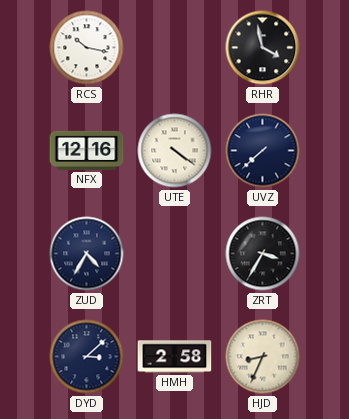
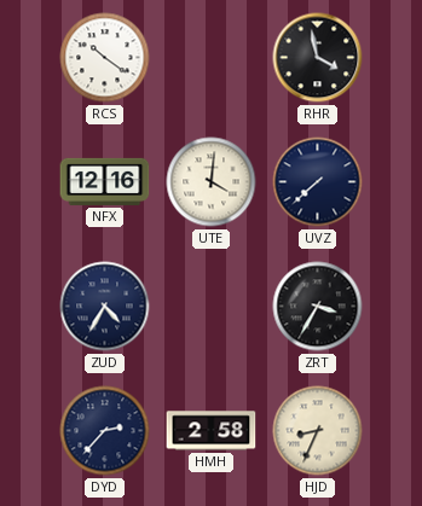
RCS: 10:17 -> 10:21 (105, 58)
UTE: 4:21 -> 4:01 (212, 182)
DYD: 3:08 -> 2:37 (105, 431)
